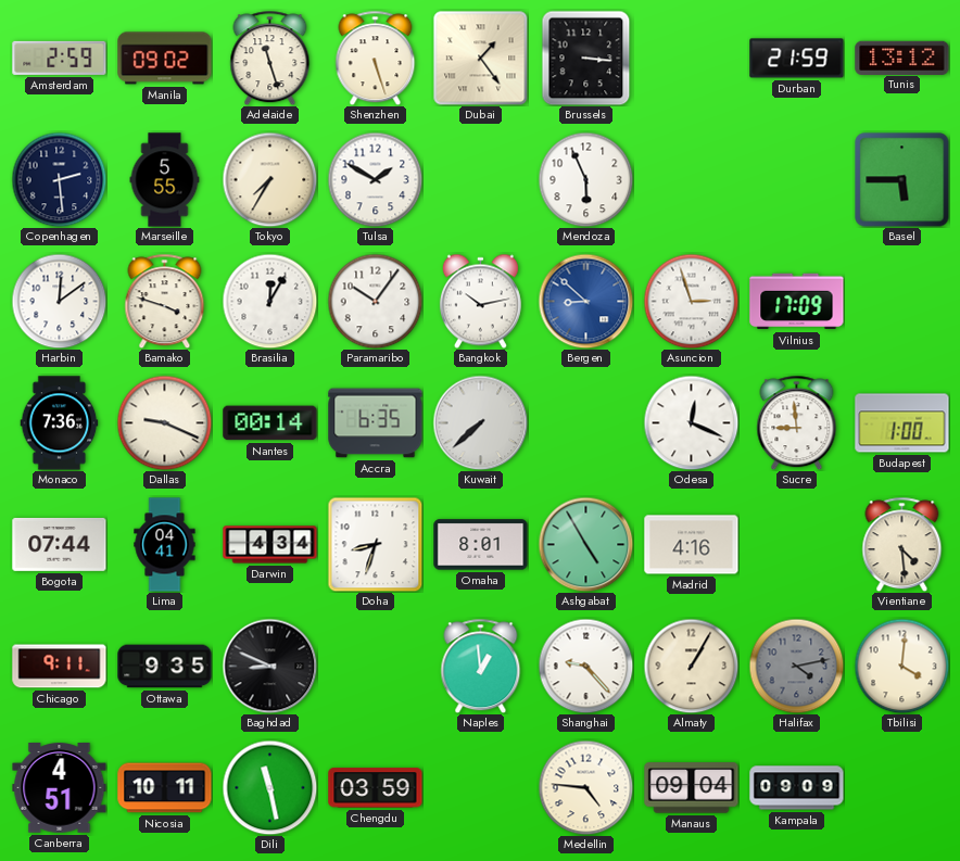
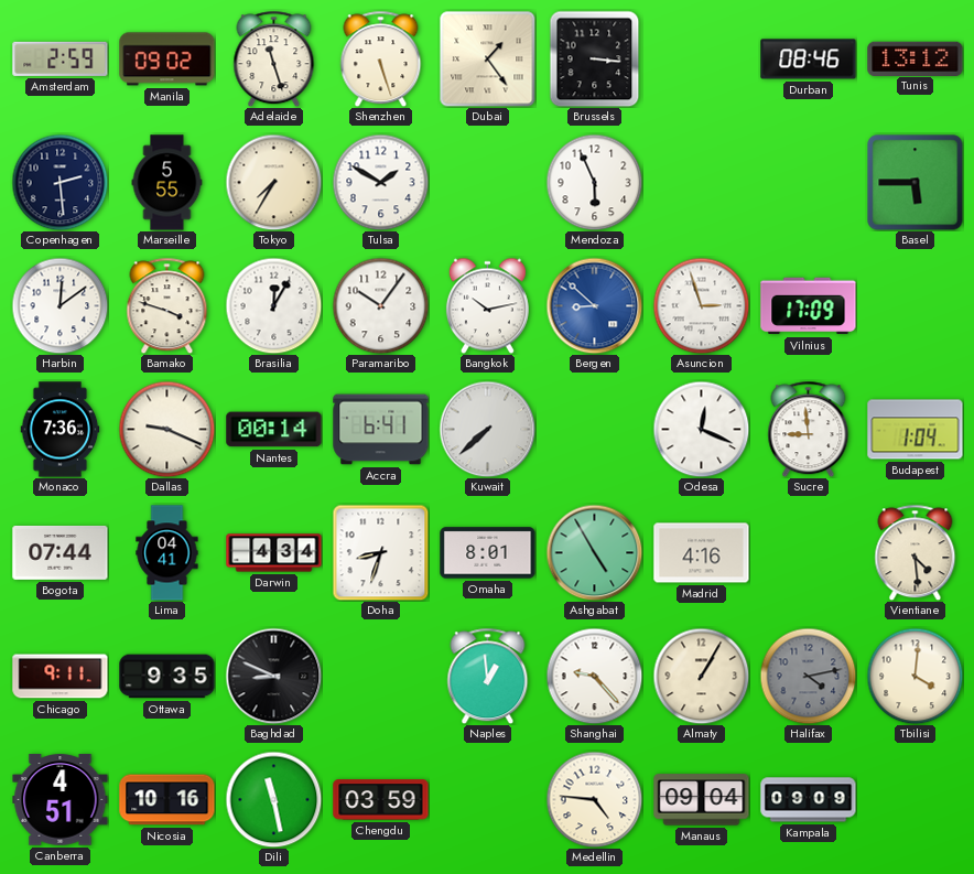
Durban: 21:59 -> 08:46 (809, 60)
Accra: 6:35 -> 6:41 (381, 430)
Budapest: 1:00 -> 1:04 (916, 430)
Nicosia: 10:11 -> 10:16 (167, 800)
